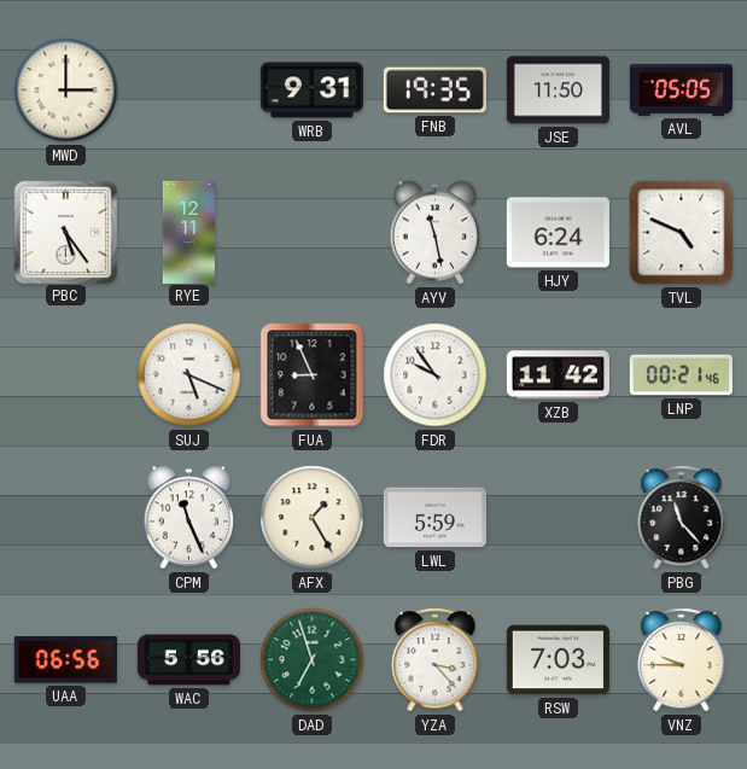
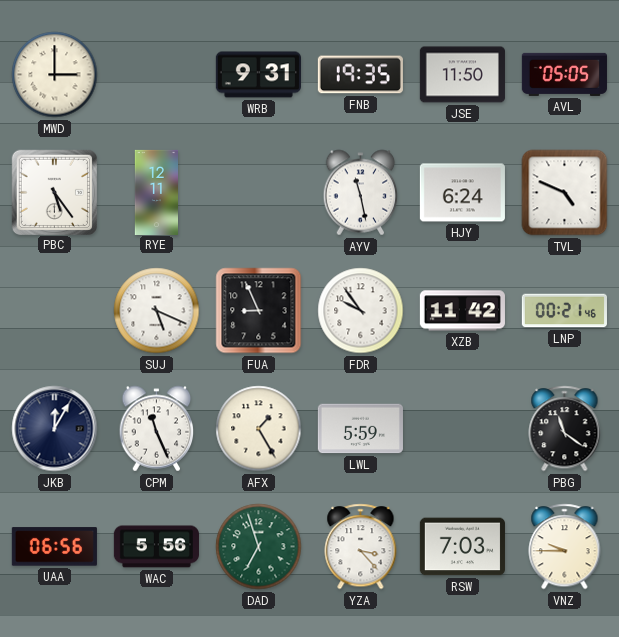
JKB: none -> 12:05 (55, 429)
PBG: 11:23 -> 11:21 (565, 429)
